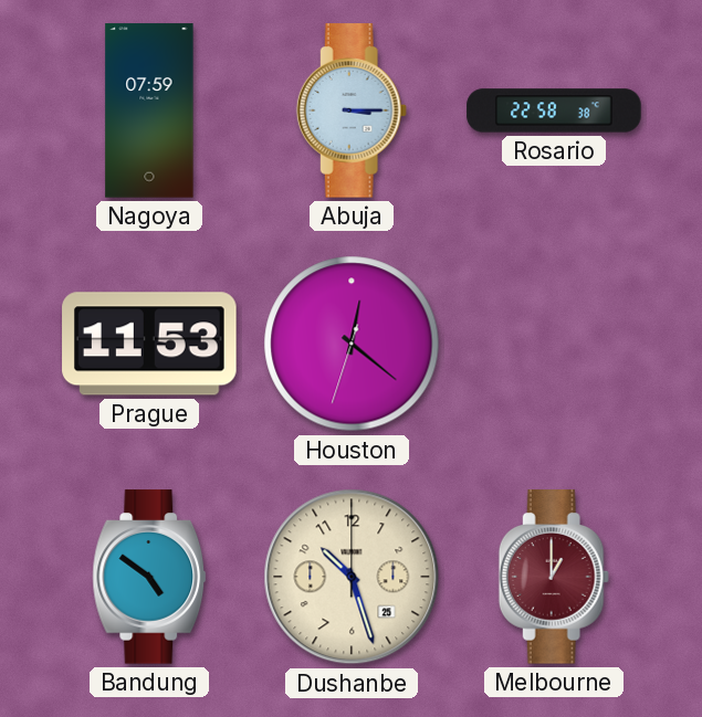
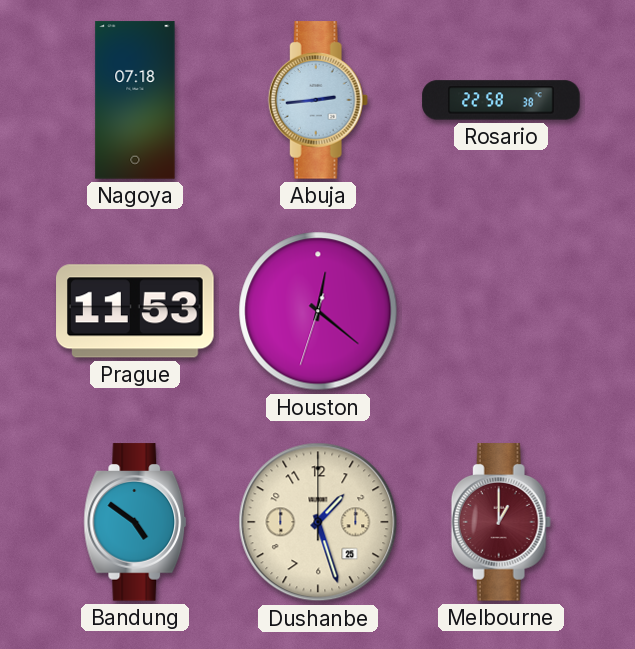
Nagoya: 07:59 -> 07:18 (135, 100)
Abuja: 3:15 -> 2:44 (318, 100)
Dushanbe: 10:27 -> 1:27 (318, 522)
